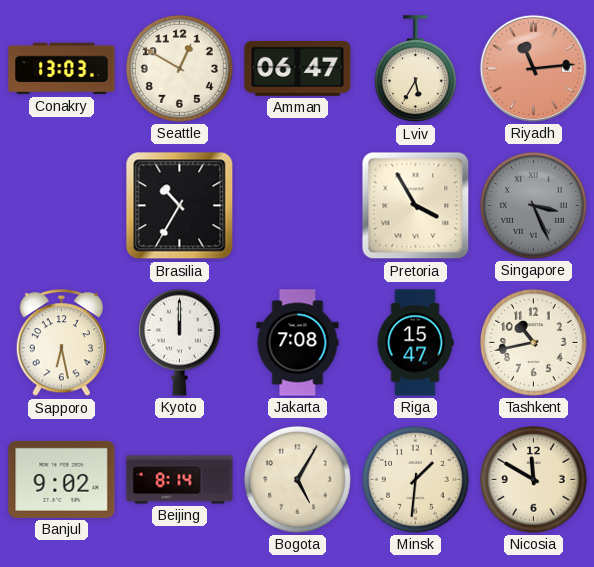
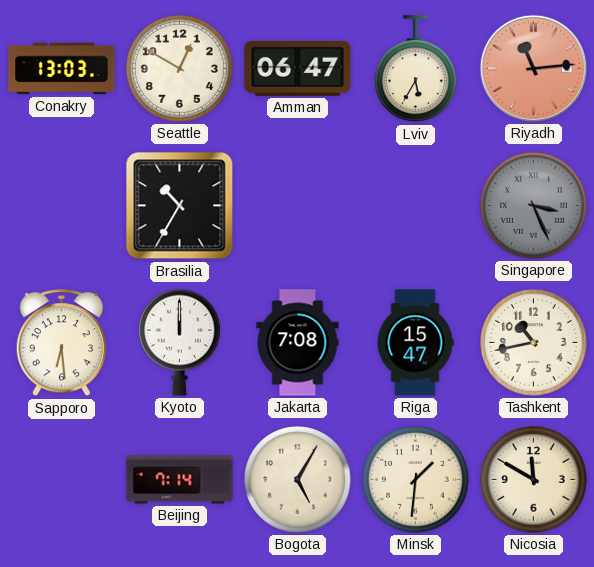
Pretoria: 3:55 -> none (416, 206)
Sapporo: 6:28 -> 6:29 (61, 343)
Banjul: 9:02 -> none (62, 479)
Beijing: 8:14 -> 7:14 (180, 480)
